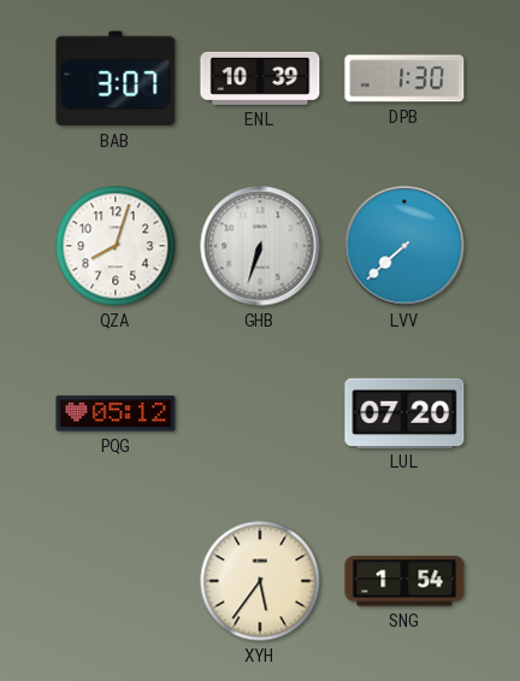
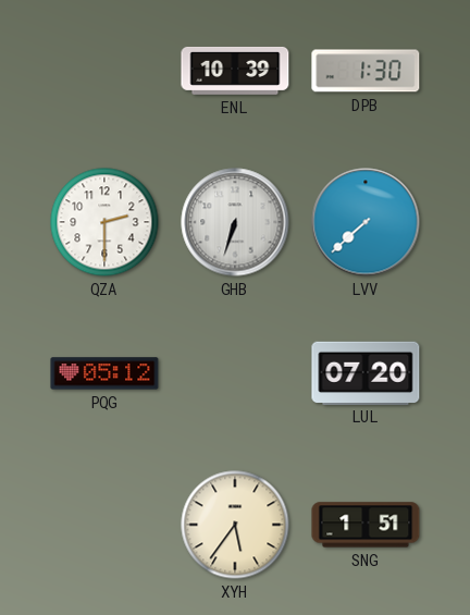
BAB: 3:07 -> none (116, 78)
QZA: 8:03 -> 2:30 (104, 222)
SNG: 1:54 -> 1:51 (366, 525)
